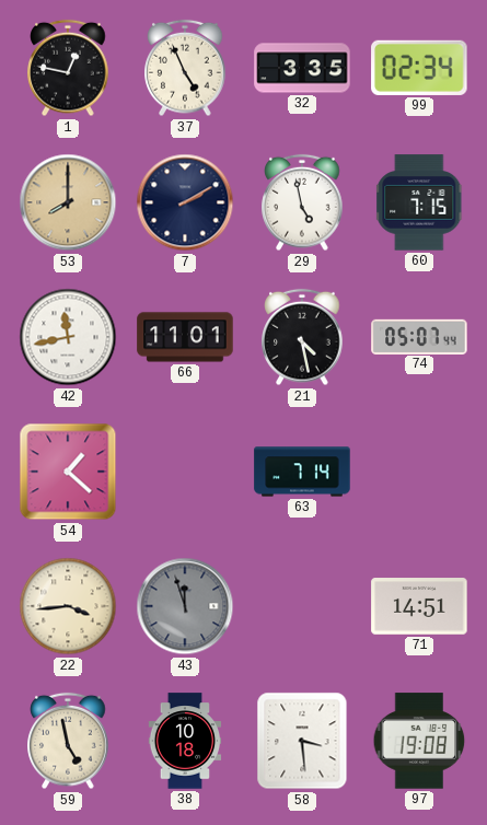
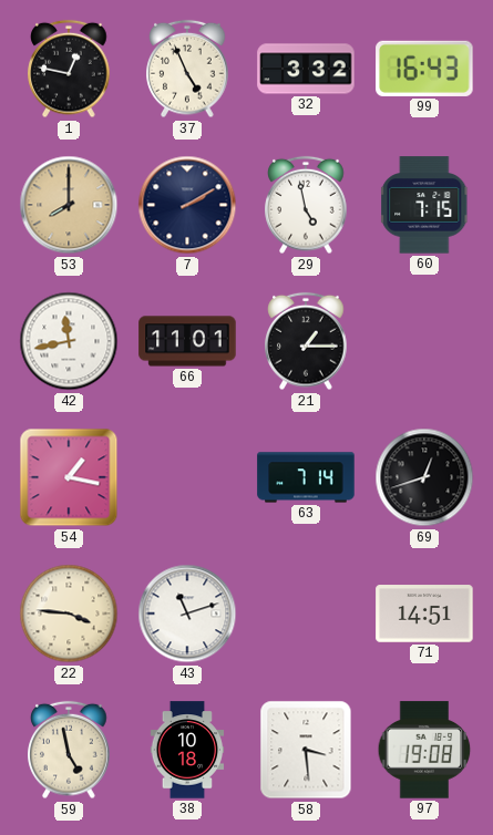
32: 3:35 -> 3:32 (306, 69)
99: 02:34 -> 16:43 (424, 69)
21: 4:28 -> 1:15 (306, 341)
74: 05:07 -> none (419, 336)
54: 1:22 -> 1:17 (69, 477)
69: none -> 12:42 (424, 477)
22: 3:44 -> 3:46 (69, 614)
43: 11:57 -> 11:12 (187, 614)
43 dial: grey -> white (187, 614)
